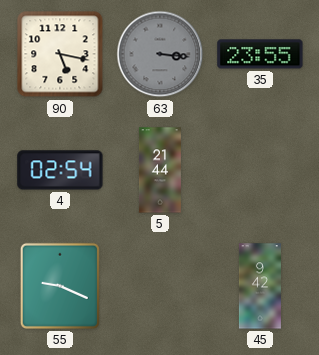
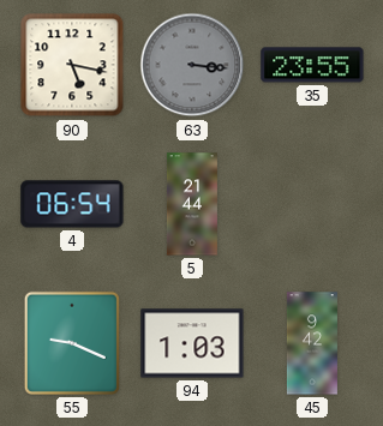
4: 02:54 -> 06:54 (72, 204)
94: none -> 1:03 (192, 343)
